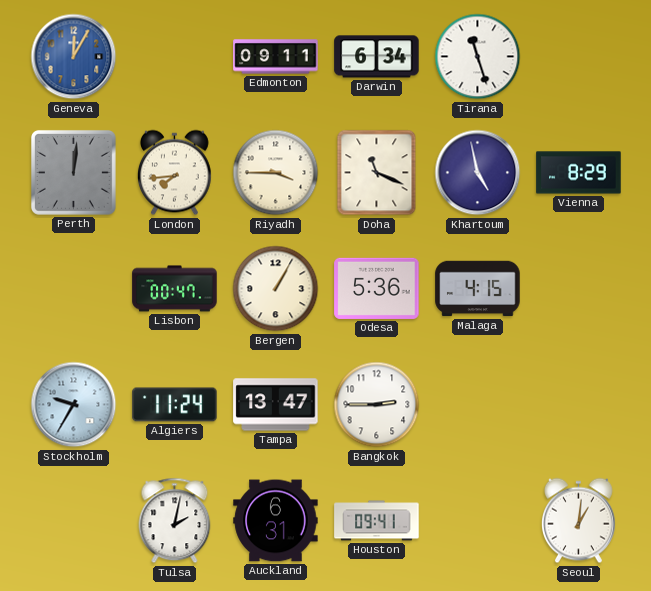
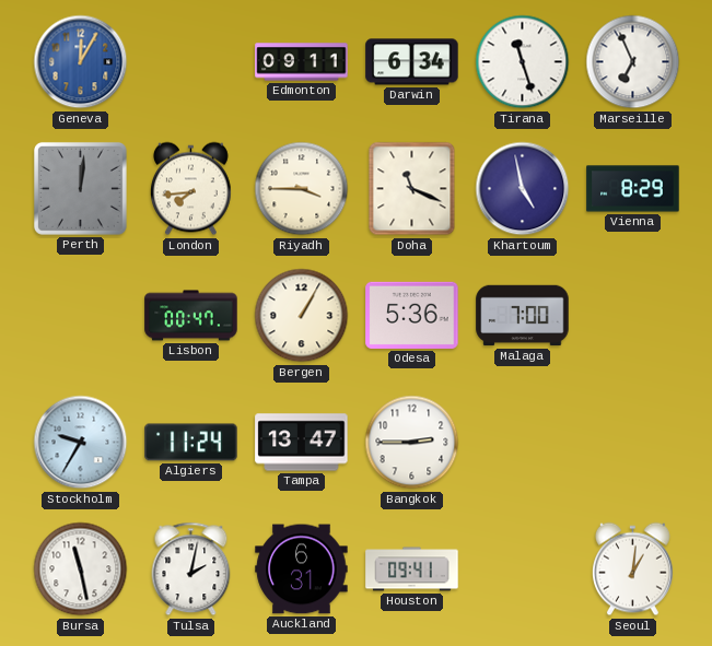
Marseille: none -> 6:56 (633, 62)
Malaga: 4:15 -> 7:00 (523, 316)
Bursa: none -> 11:28 (81, 569)
